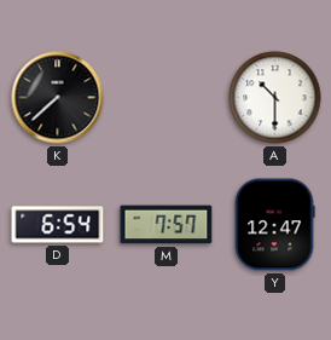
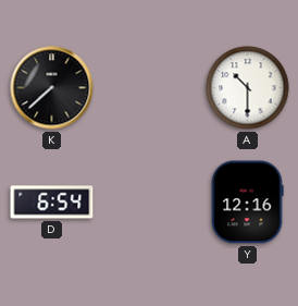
M: 7:57 -> none (167, 225)
Y: 12:47 -> 12:16 (247, 203)
